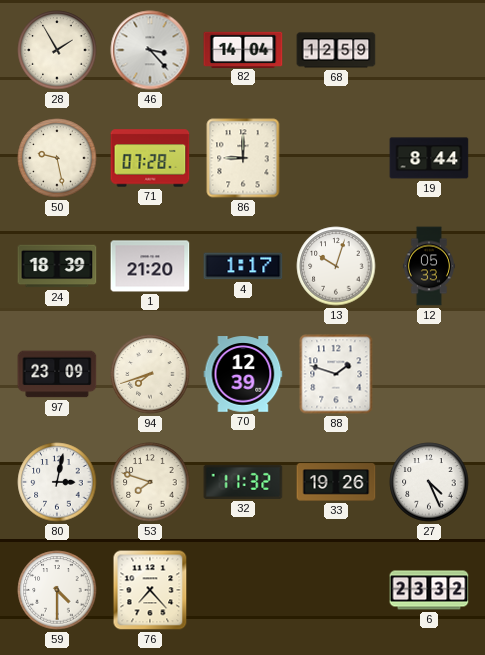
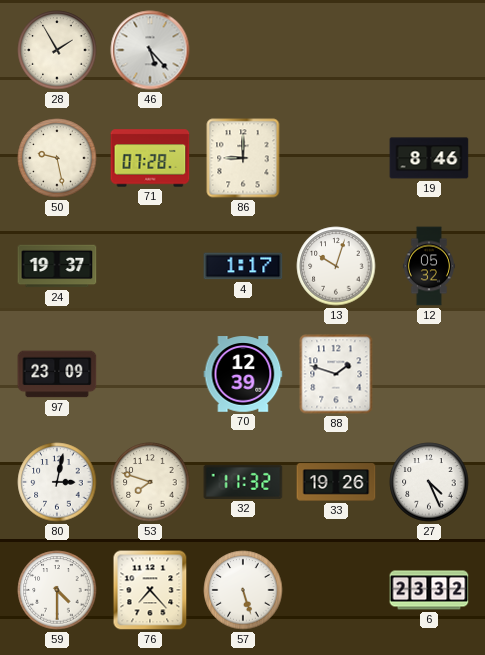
46: 3:23 -> 5:23 (150, 50)
82: 14:04 -> none (243, 49)
68: 12:59 -> none (336, 50)
19: 8:44 -> 8:46 (429, 158)
24: 18:39 -> 19:37 (57, 266)
1: 21:20 -> none (150, 266)
12: 05:33 -> 05:32 (429, 266)
94: 7:42 -> none (150, 374)
57: none -> 5:27 (243, 590)
